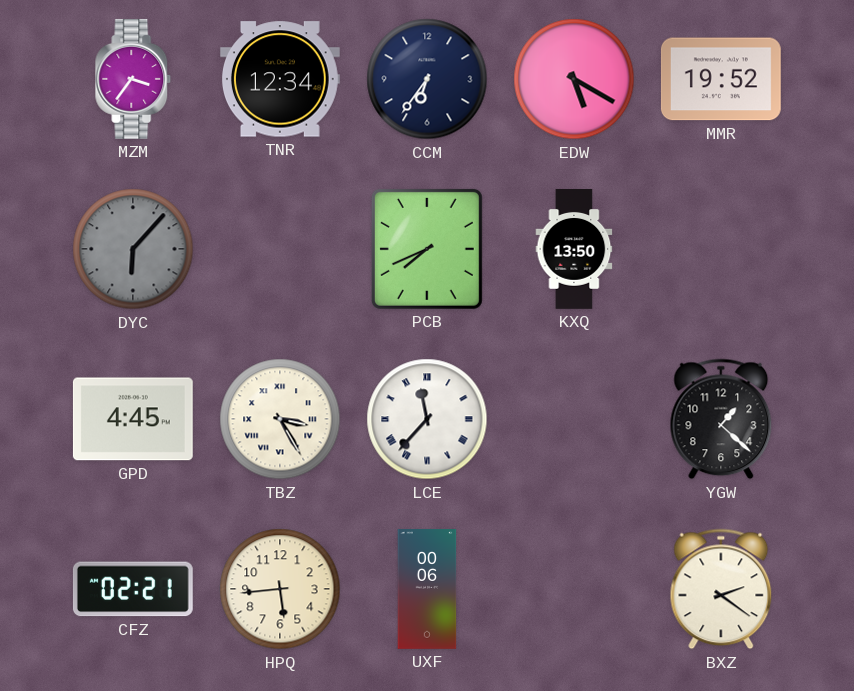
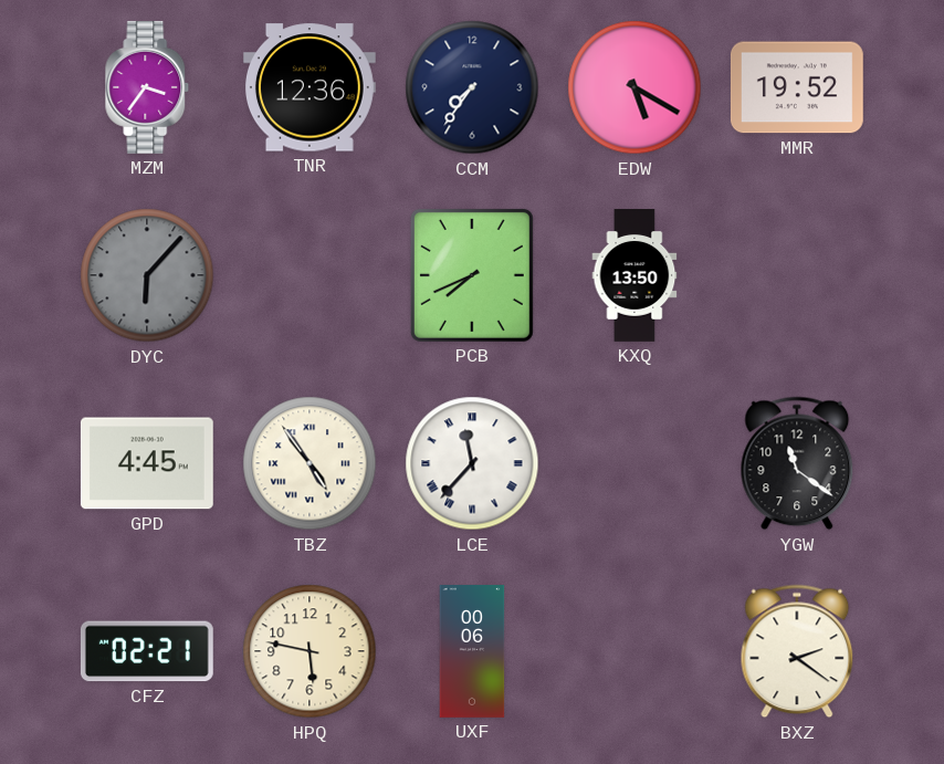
TNR: 12:34 -> 12:36 (310, 87)
CCM: 6:36 -> 7:36 (472, 87)
TBZ: 3:25 -> 4:54 (310, 463)
YGW: 1:22 -> 11:21 (797, 463)
HPQ: 5:44 -> 5:47 (310, 651)
